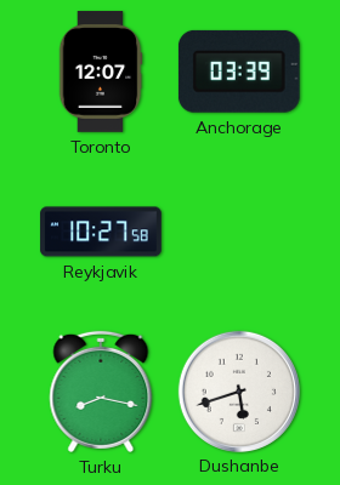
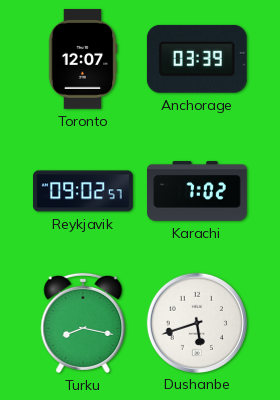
Reykjavik: 10:27 -> 09:02 (83, 191)
Karachi: none -> 7:02 (197, 191)
